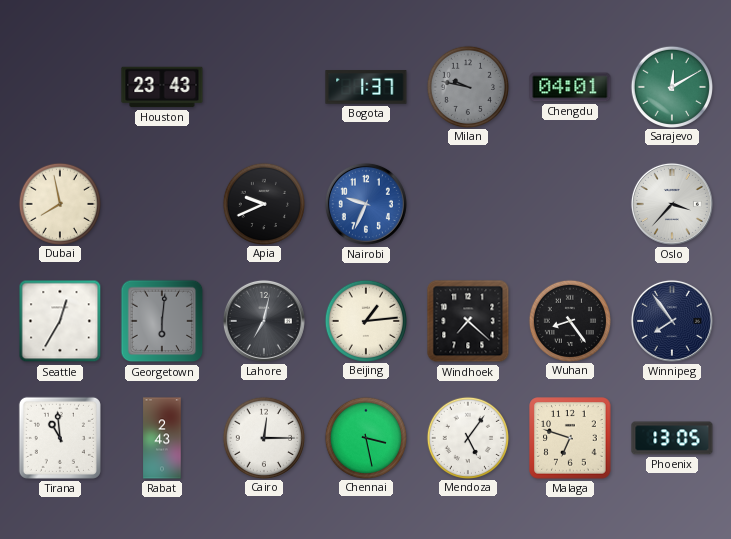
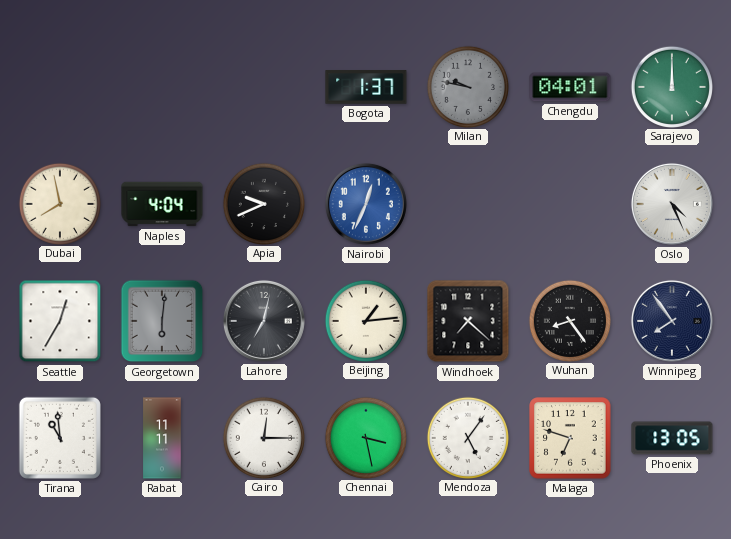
Houston: 23:43 -> none (162, 87)
Sarajevo: 12:10 -> 12:00 (671, 86)
Naples: none -> 4:04 (162, 204)
Nairobi: 9:34 -> 12:34 (366, 204)
Oslo: 3:37 -> 4:26 (672, 204)
Rabat: 2:43 -> 11:11 (162, 438)
